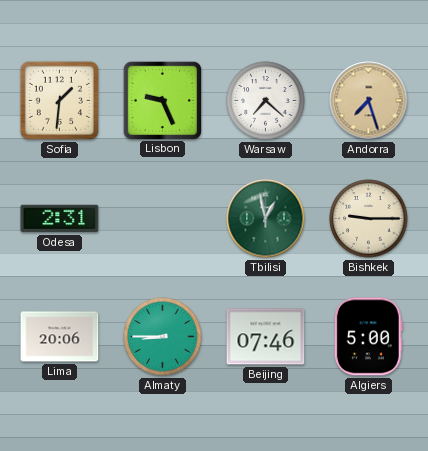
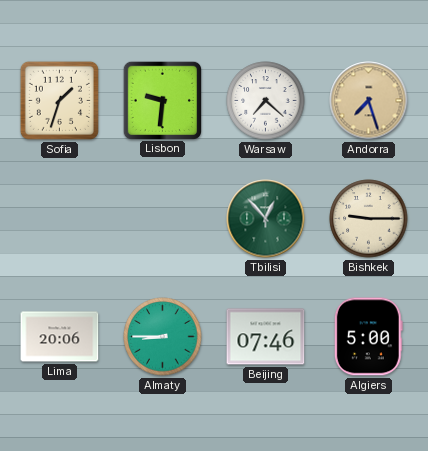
Sofia: 1:31 -> 1:33 (59, 100)
Lisbon: 9:26 -> 9:31 (162, 100)
Odesa: 2:31 -> none (60, 219)
Tbilisi: 12:58 -> 12:53 (266, 219)
